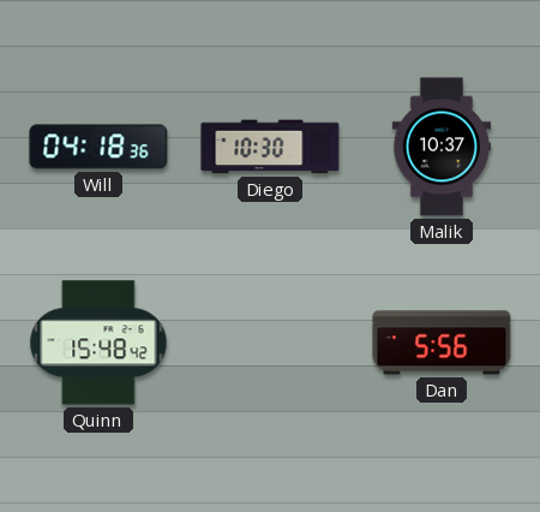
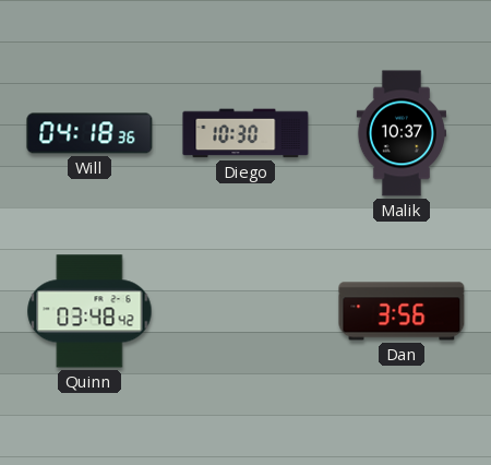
Quinn: 15:48 -> 03:48 (89, 311)
Dan: 5:56 -> 3:56 (402, 311)
